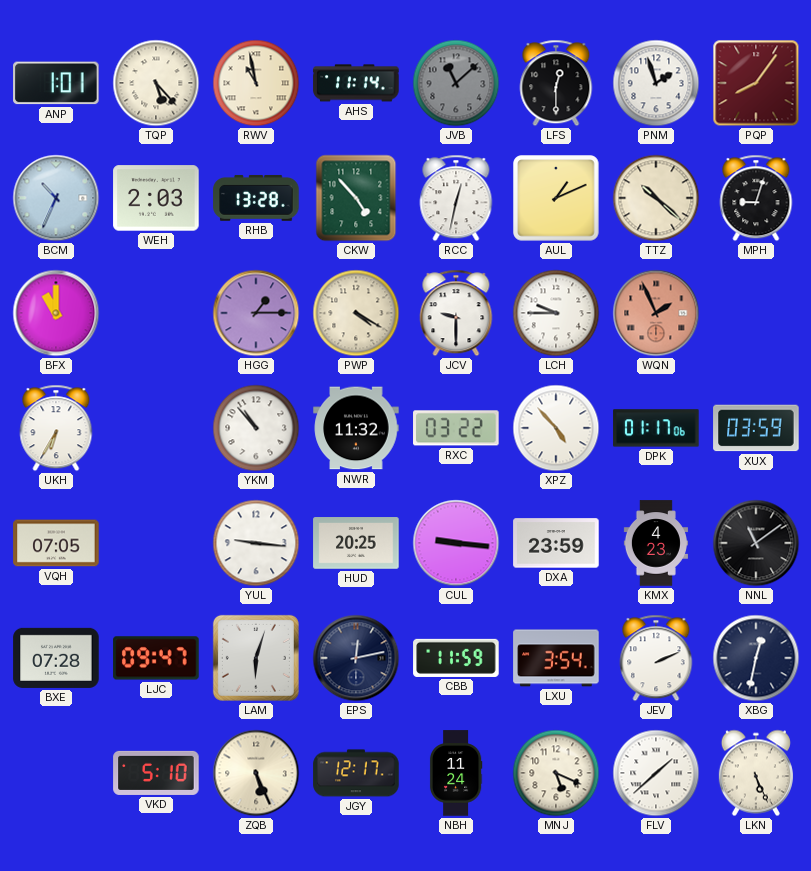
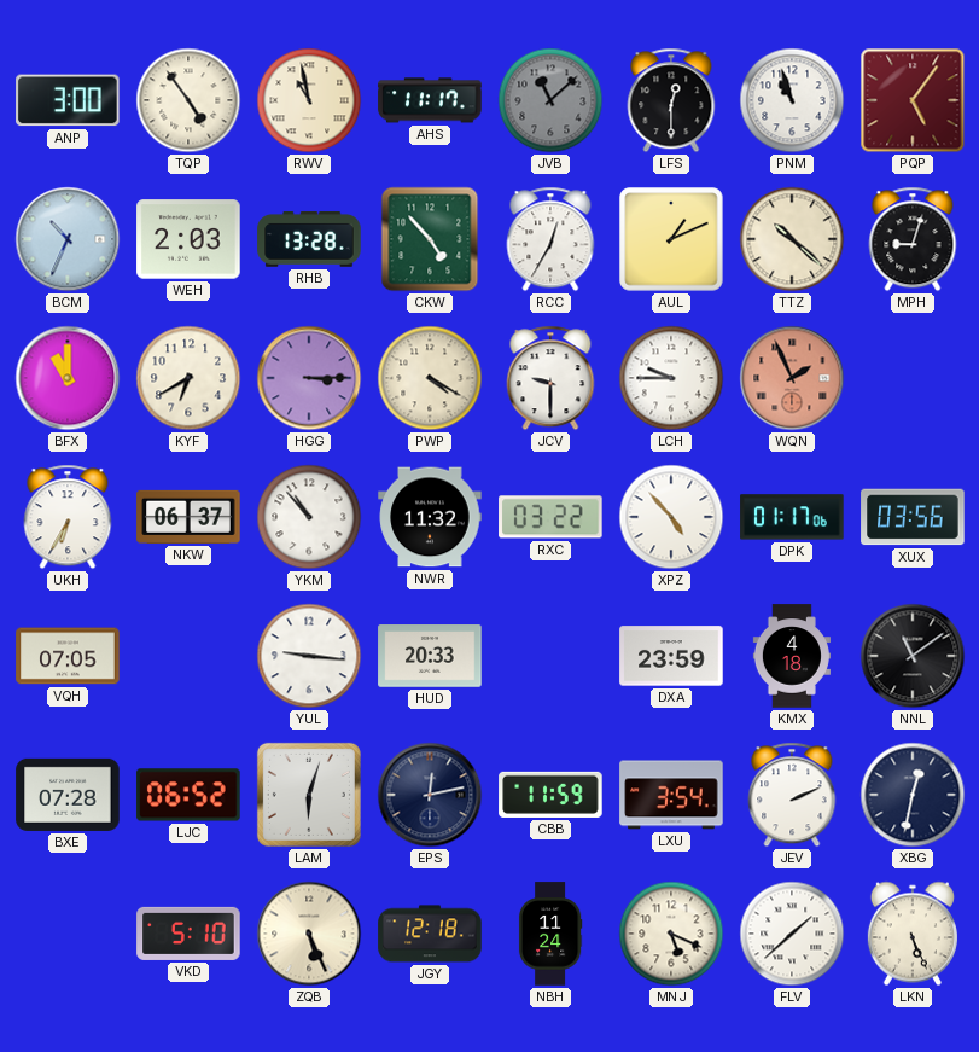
ANP: 1:01 -> 3:00 (68, 100)
TQP: 5:23 -> 4:54 (188, 100)
AHS: 11:14 -> 11:17 (430, 100)
PNM: 1:57 -> 10:57 (792, 100)
PQP: 8:06 -> 5:06 (913, 100)
RCC: 12:32 -> 12:35 (550, 239)
KYF: none -> 6:40 (188, 378)
HGG: 1:15 -> 3:15 (309, 378)
NKW: none -> 06:37 (188, 517)
XUX: 03:59 -> 03:56 (913, 517)
HUD: 20:25 -> 20:33 (430, 656)
CUL: 9:16 -> none (456, 543)
KMX: 4:23 -> 4:18 (792, 656)
LJC: 09:47 -> 06:52 (188, 795)
JGY: 12:17 -> 12:18 (430, 934)
